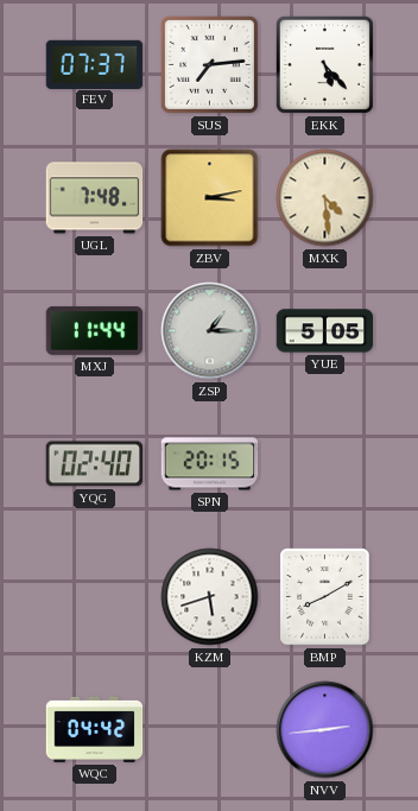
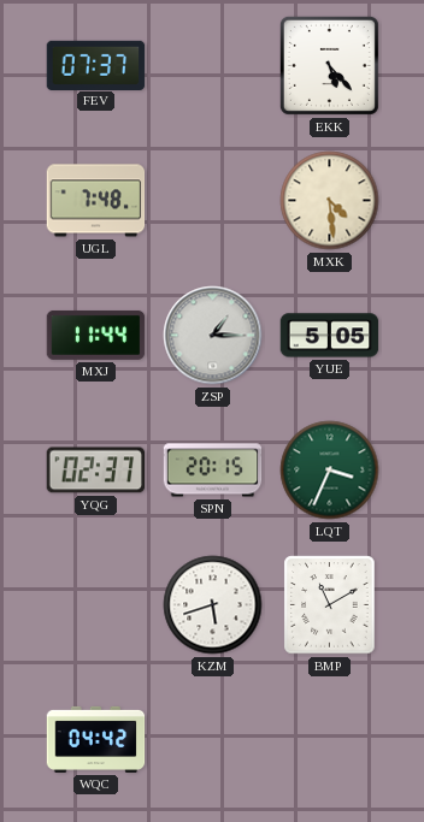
SUS: 7:14 -> none (209, 64)
ZBV: 3:13 -> none (210, 198)
YQG: 02:40 -> 02:37 (96, 471)
LQT: none -> 3:34 (330, 471)
BMP: 8:10 -> 11:10 (330, 605)
NVV: 2:44 -> none (325, 730)
